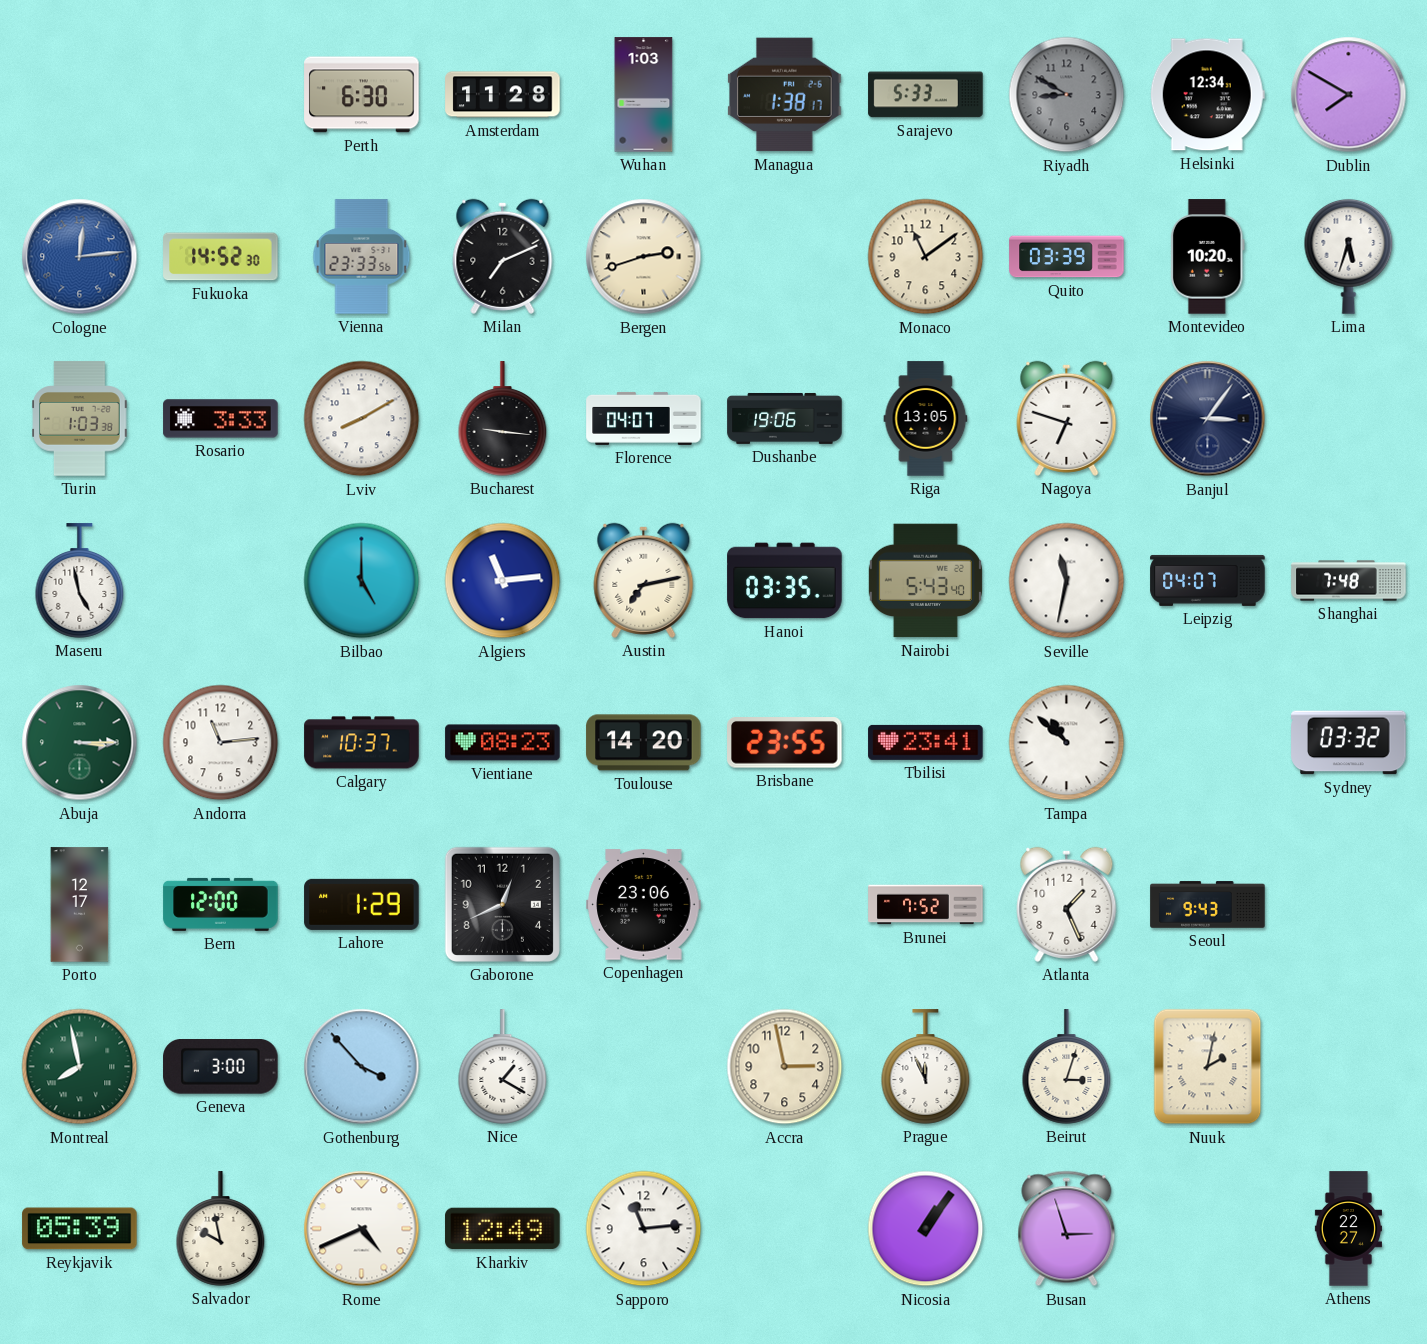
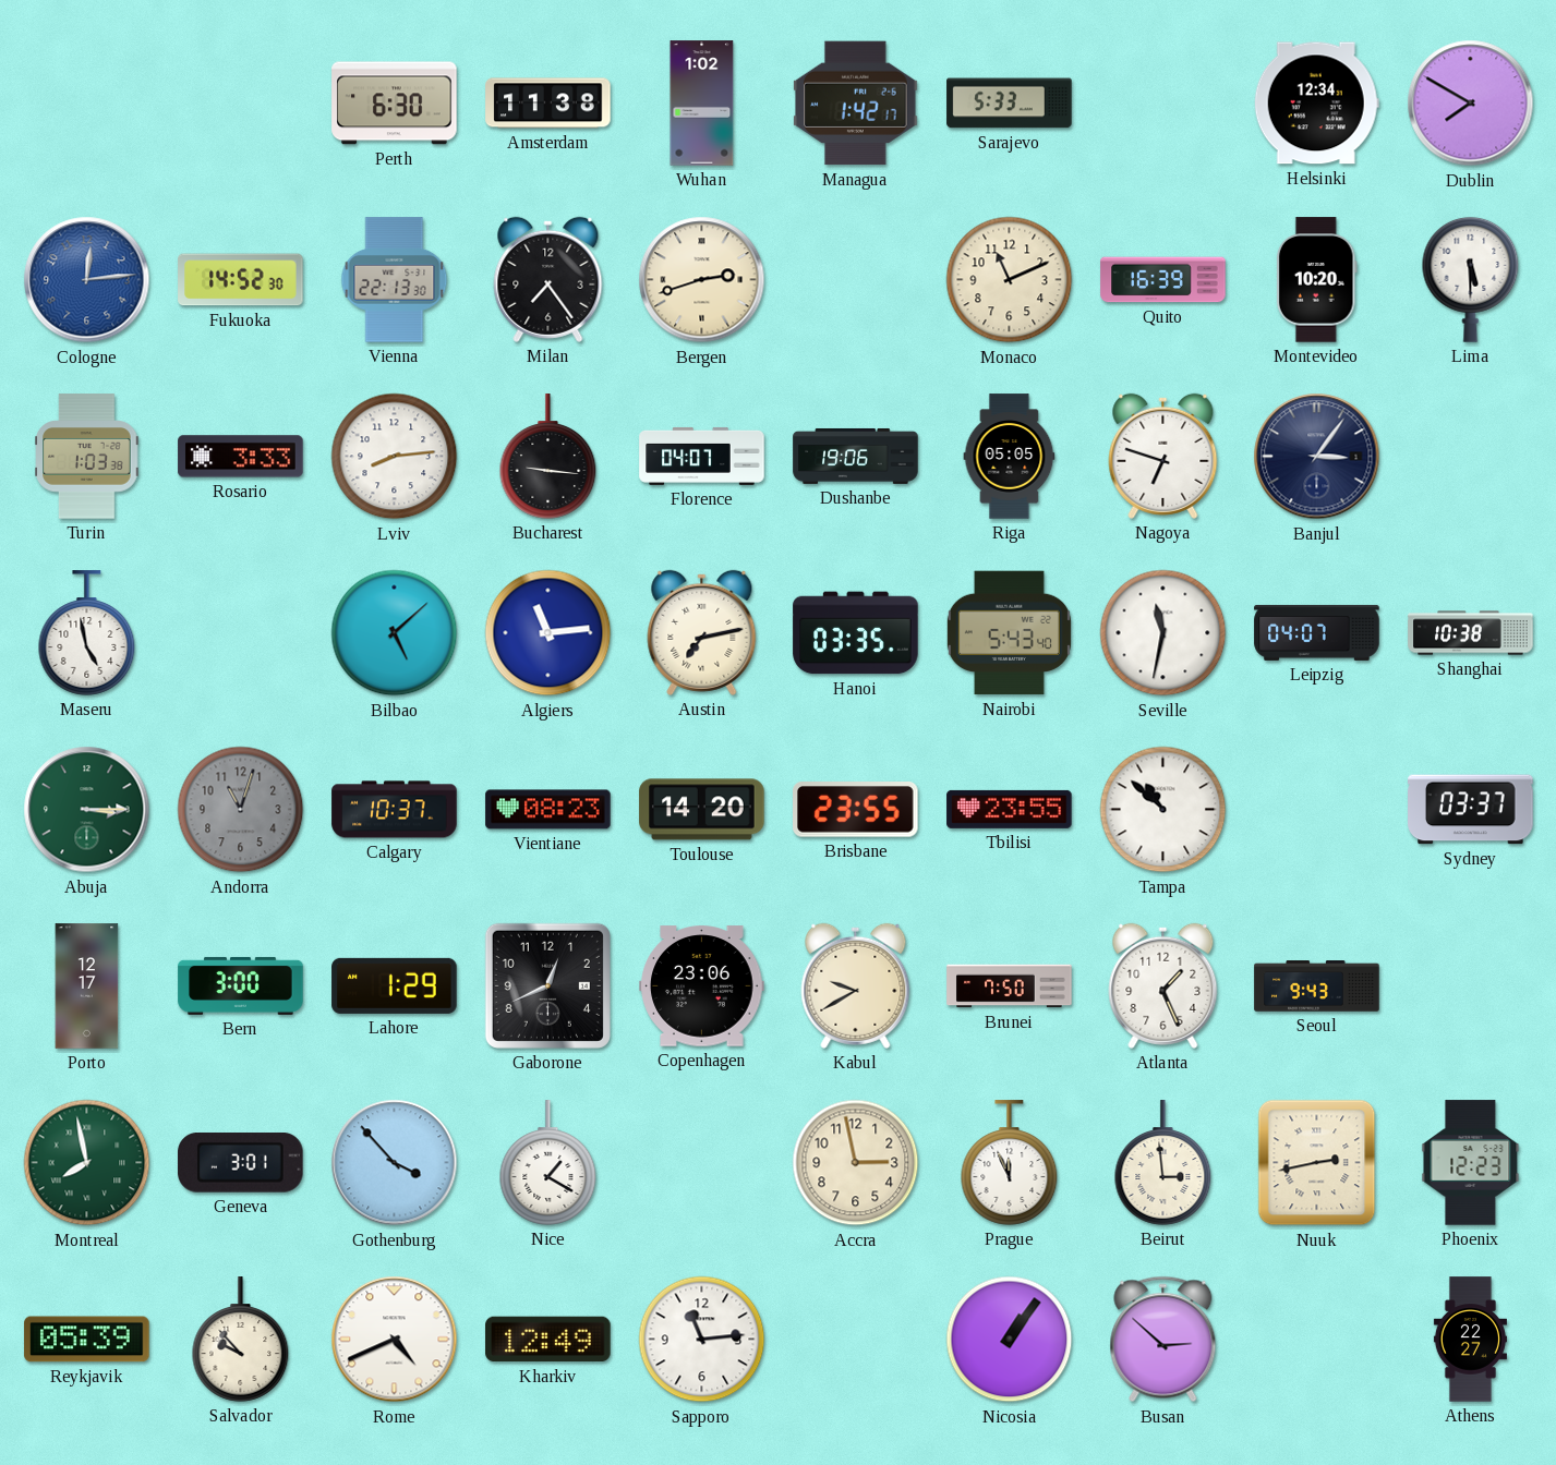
Amsterdam: 11:28 -> 11:38 (548, 104)
Wuhan: 1:03 -> 1:02 (702, 104)
Managua: 1:38 -> 1:42 (856, 104)
Riyadh: 8:50 -> none (1067, 95)
Vienna: 23:33 -> 22:13 (395, 280)
Milan: 7:11 -> 7:24 (548, 279)
Monaco: 11:09 -> 11:11 (1010, 280)
Quito: 03:39 -> 16:39 (1163, 280)
Lima: 5:33 -> 5:30 (1471, 279)
Lviv: 8:10 -> 8:14 (395, 457)
Riga: 13:05 -> 05:05 (1010, 457)
Bilbao: 5:00 -> 5:08 (395, 633)
Shanghai: 7:48 -> 10:38 (1471, 633)
Andorra: 11:14 -> 11:03 (241, 810)
Andorra dial: white -> grey (241, 810)
Tbilisi: 23:41 -> 23:55 (1010, 809)
Sydney: 03:32 -> 03:37 (1471, 810)
Bern: 12:00 -> 3:00 (241, 985)
Kabul: none -> 9:40 (856, 985)
Brunei: 7:52 -> 7:50 (1010, 986)
Geneva: 3:00 -> 3:01 (241, 1163)
Beirut: 3:03 -> 2:59 (1163, 1163)
Nuuk: 2:02 -> 2:43 (1317, 1163)
Phoenix: none -> 12:23 (1471, 1163)
Salvador: 9:58 -> 9:53 (241, 1340)
Busan: 2:57 -> 2:52 (1163, 1340)
